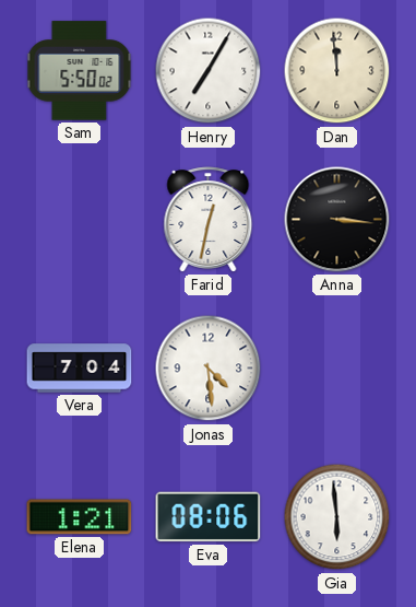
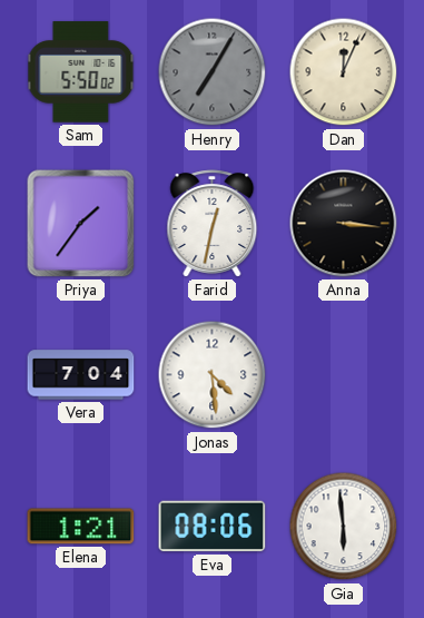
Henry dial: white -> grey (213, 72)
Dan: 11:59 -> 12:04 (344, 72)
Priya: none -> 1:36 (81, 224)
